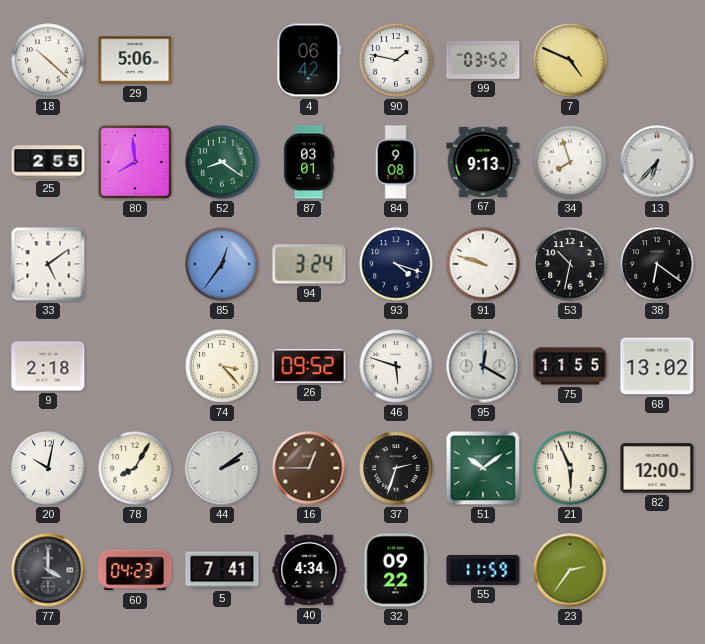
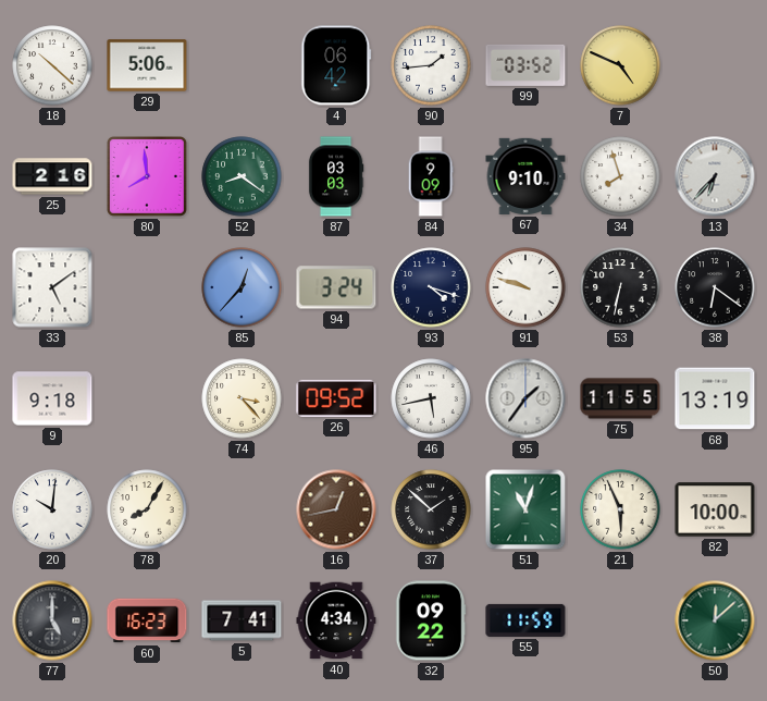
90: 1:47 -> 1:44 (431, 65)
25: 2:55 -> 2:16 (52, 176)
87: 03:01 -> 03:03 (336, 176)
84: 9:08 -> 9:09 (431, 176)
67: 9:13 -> 9:10 (525, 176)
85: 12:36 -> 12:37 (242, 287)
53: 10:32 -> 6:32 (620, 287)
9: 2:18 -> 9:18 (52, 398)
46: 5:48 -> 5:43 (431, 398)
95: 12:20 -> 1:36 (525, 398)
68: 13:02 -> 13:19 (715, 398)
20: 10:02 -> 10:01 (52, 509)
44: 2:09 -> none (222, 468)
16: 12:45 -> 12:43 (336, 509)
37: 2:33 -> 1:52 (431, 509)
51: 10:09 -> 11:03 (525, 509)
82: 12:00 -> 10:00 (715, 509)
77: 4:00 -> 5:00 (52, 620)
60: 04:23 -> 16:23 (147, 620)
23: 2:36 -> none (570, 570)
50: none -> 12:08 (715, 620)
